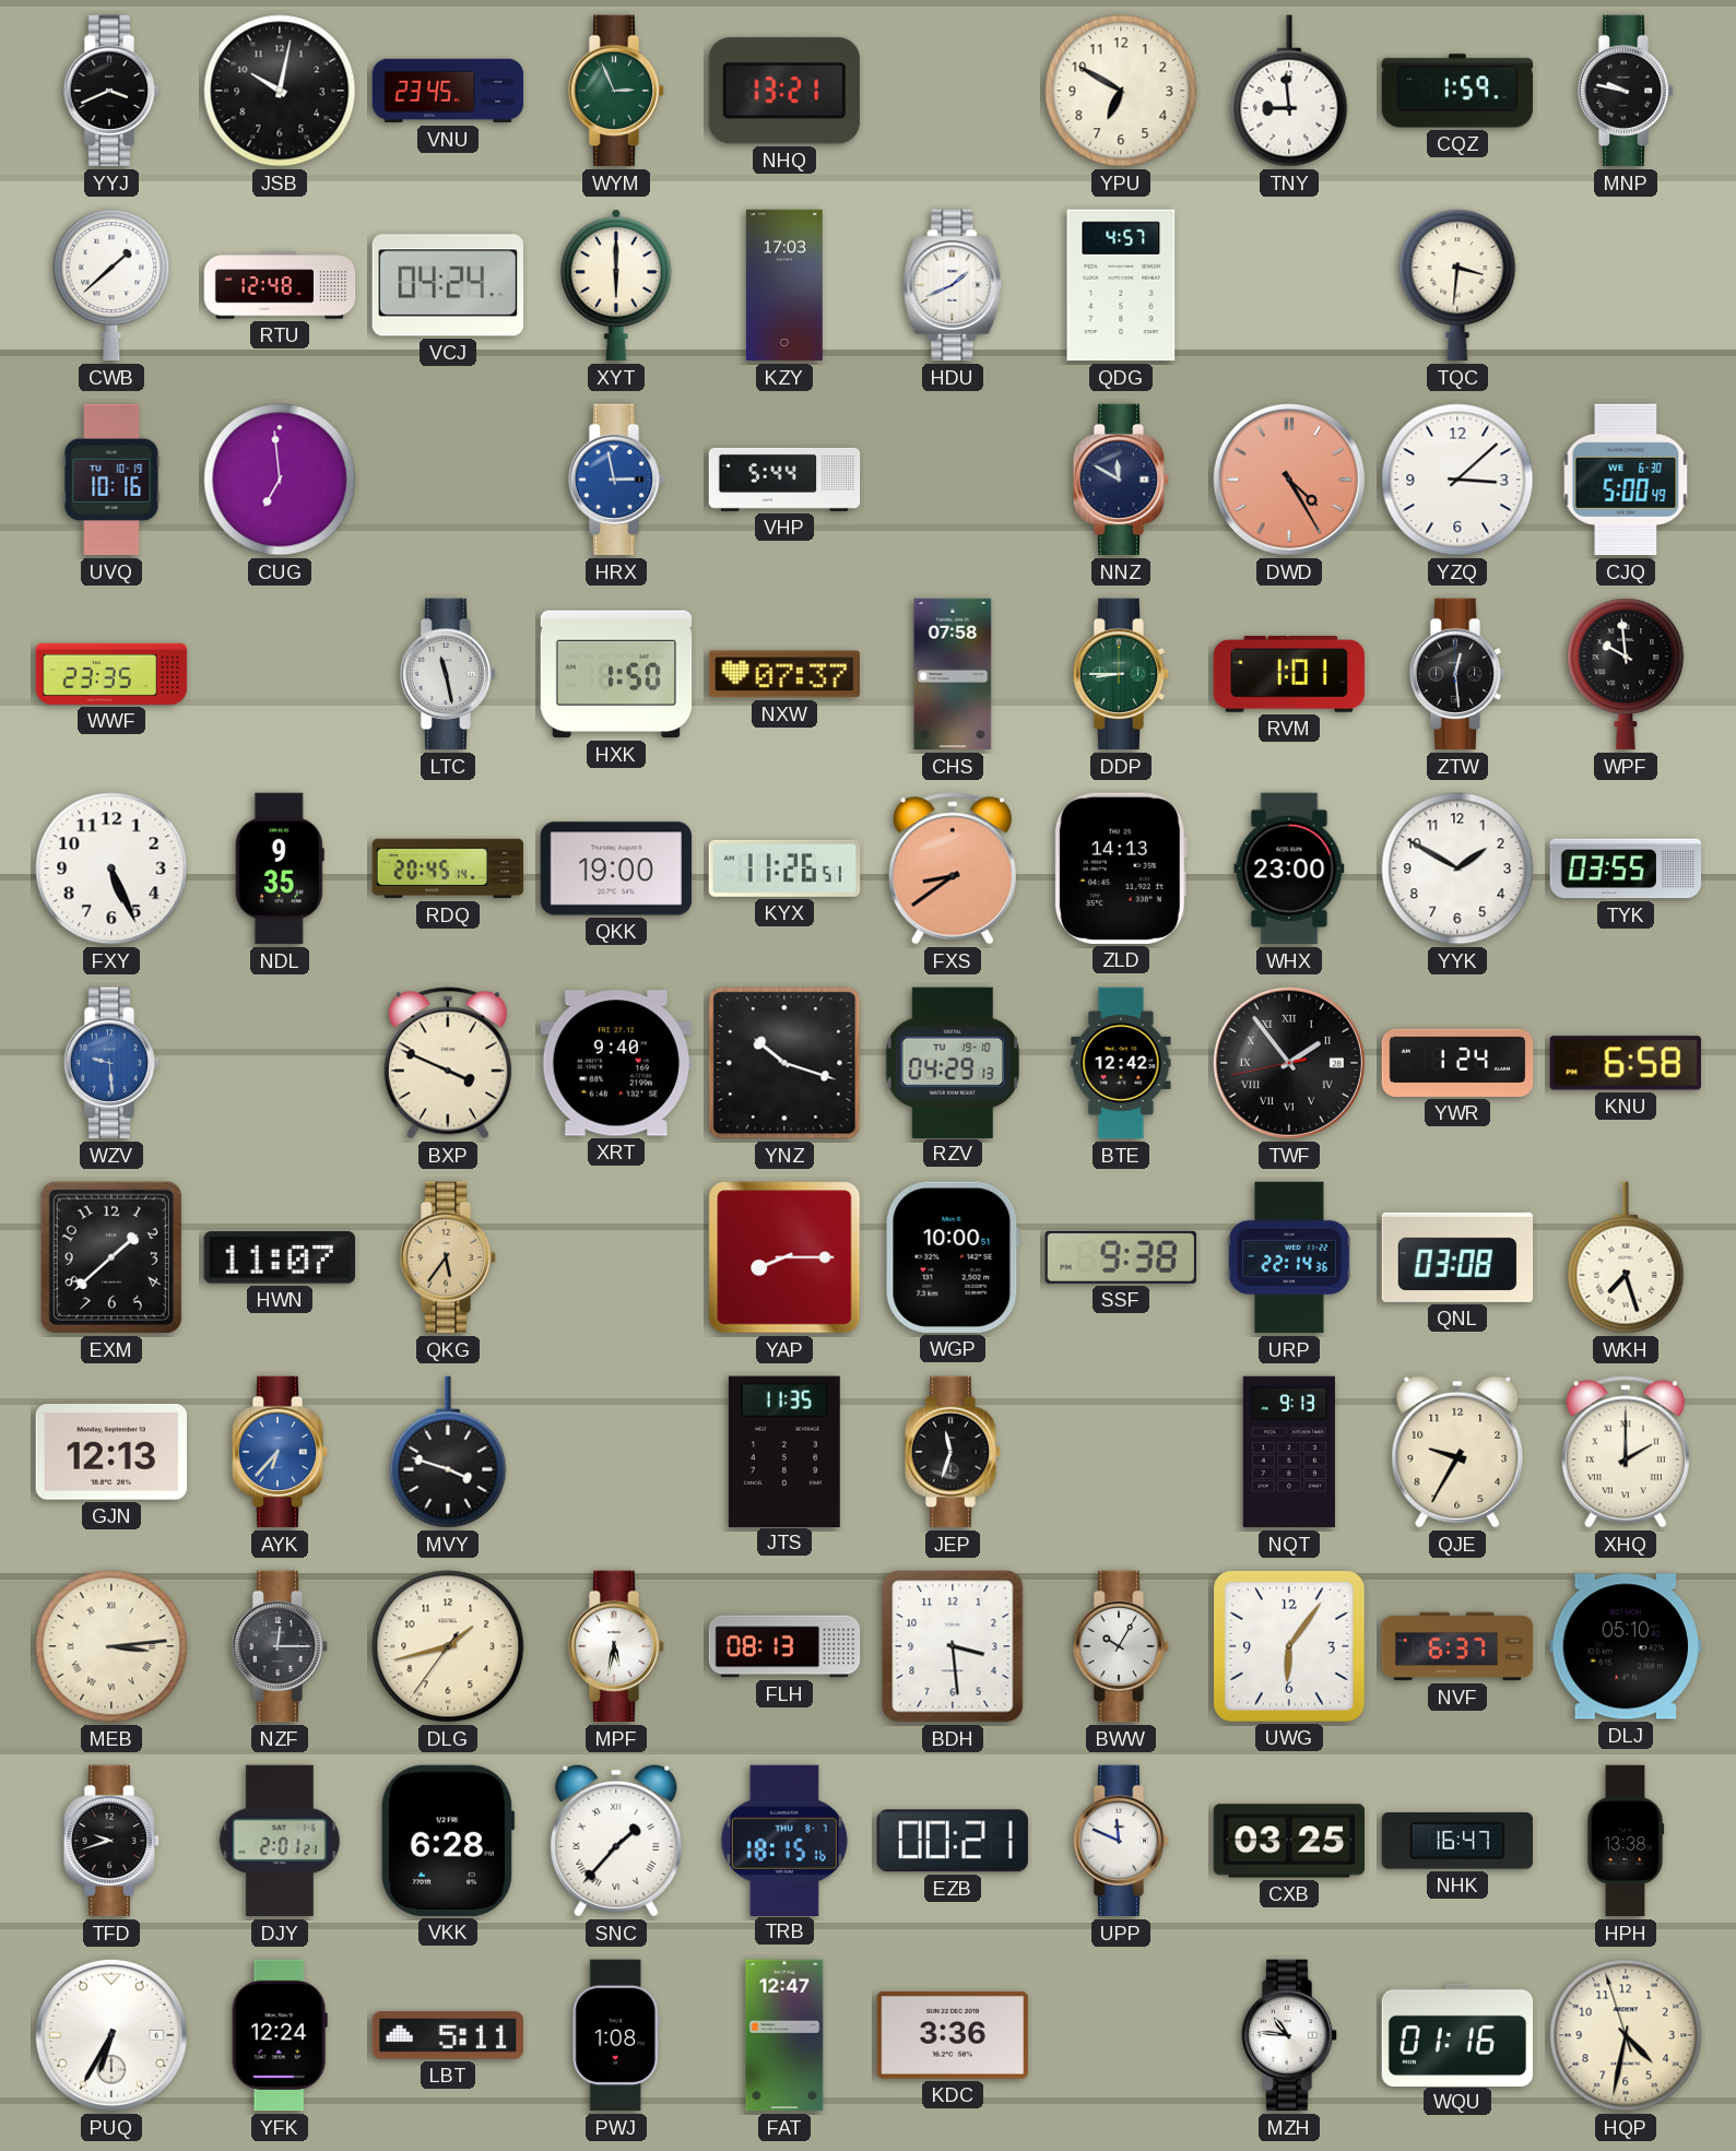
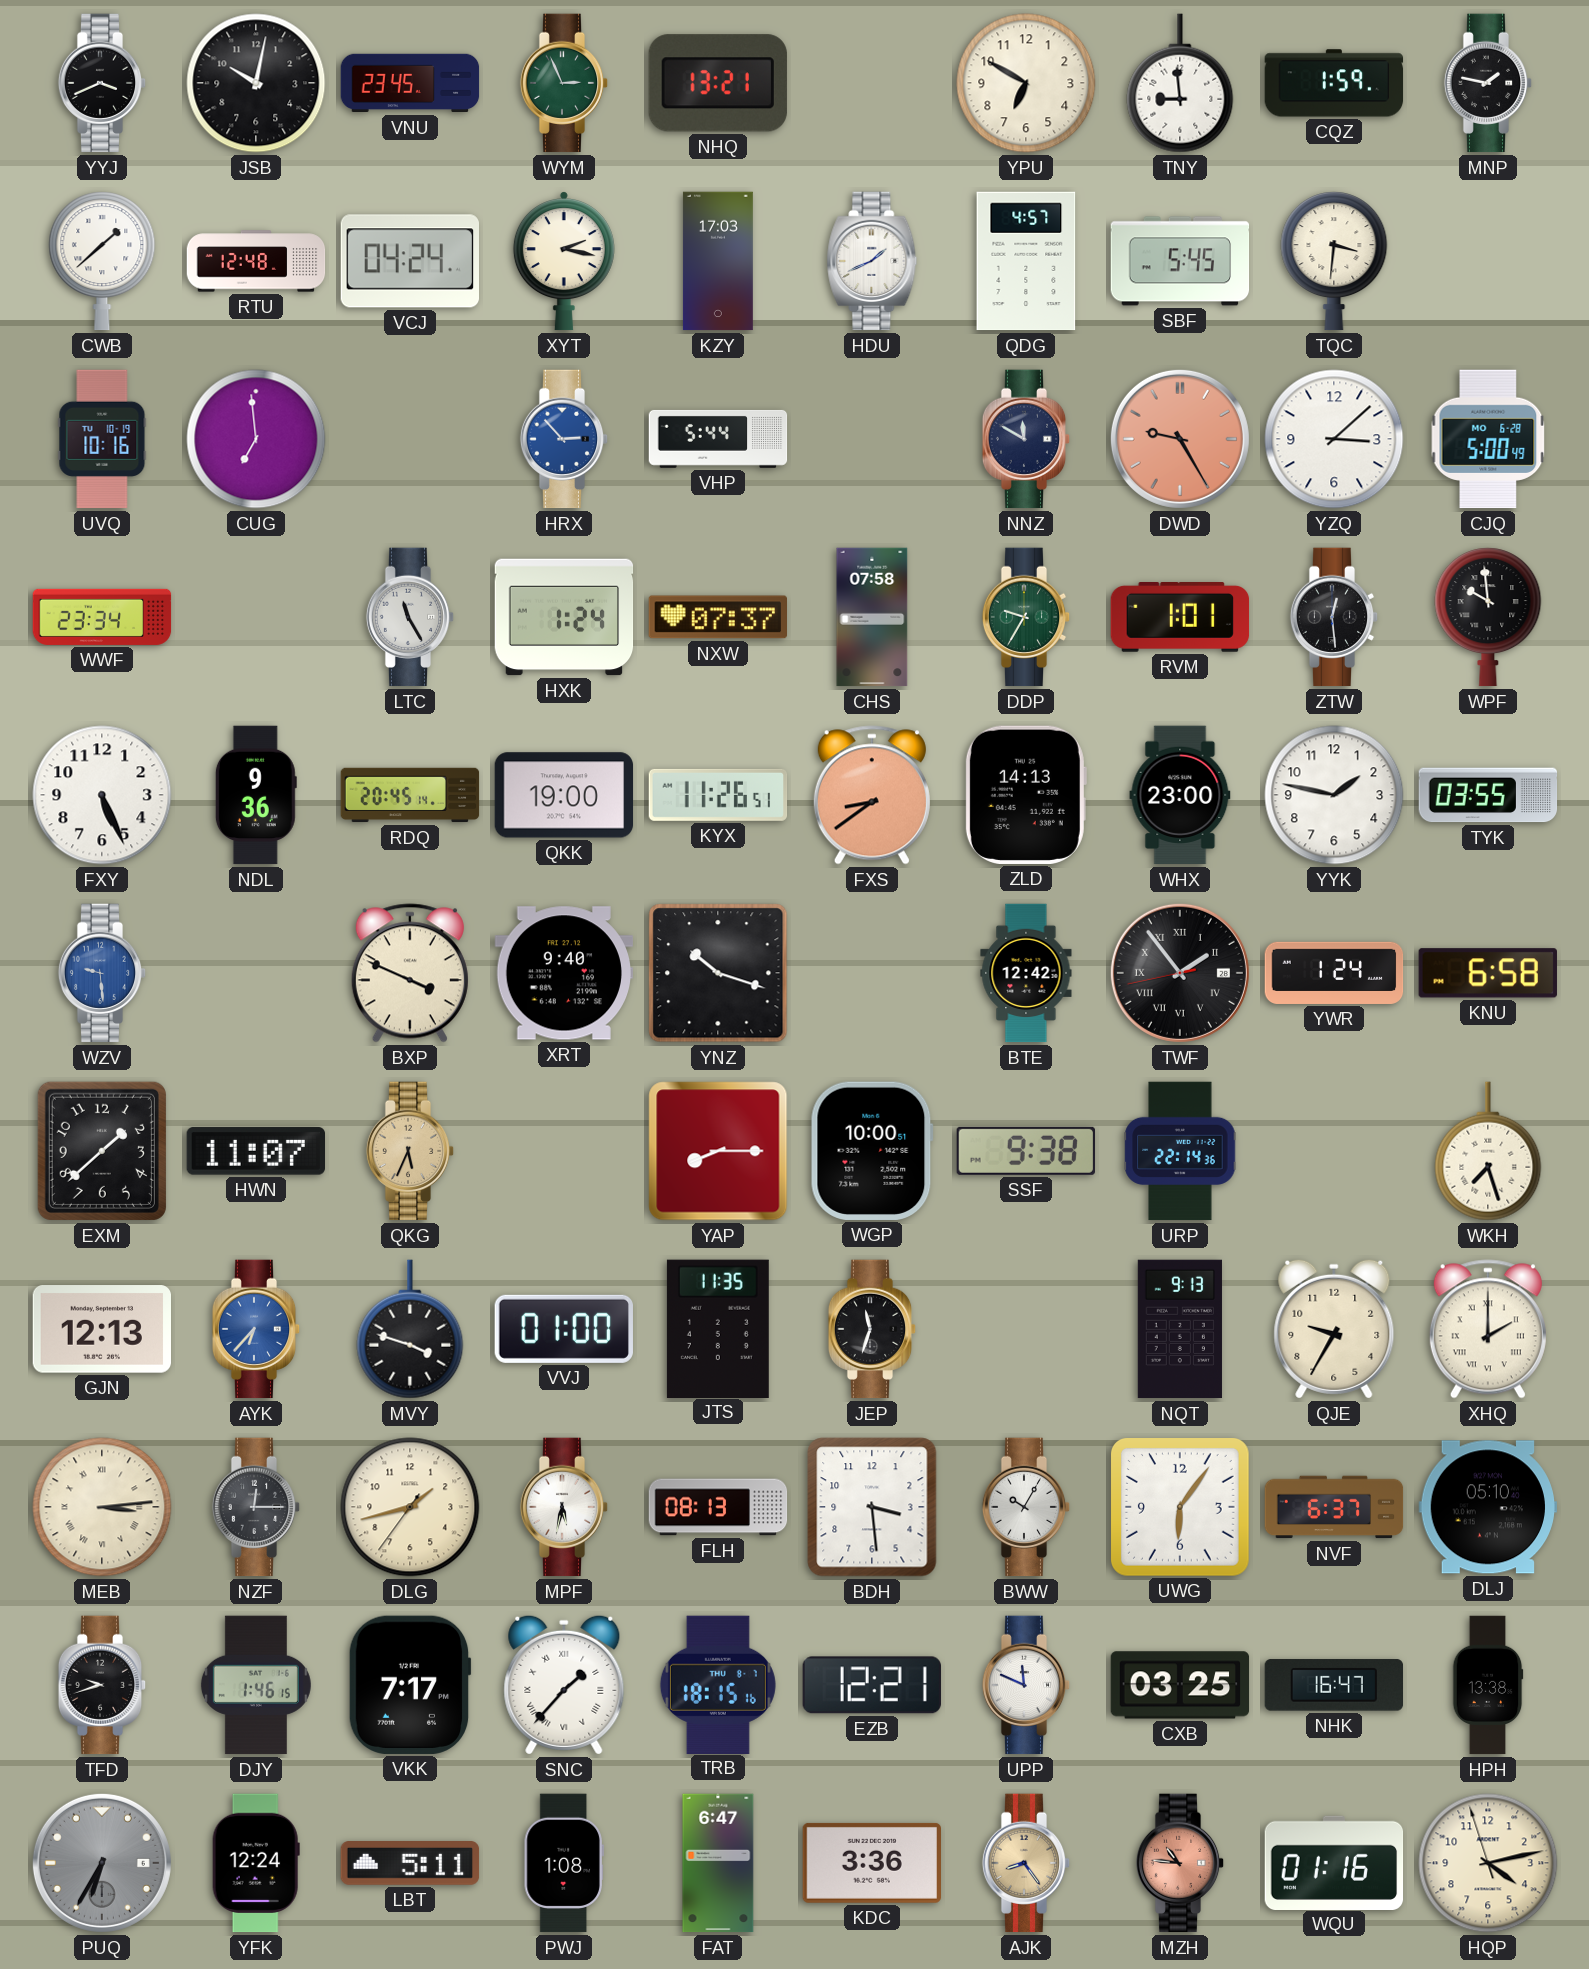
MNP: 9:47 -> 1:47 (1488, 83)
XYT: 6:00 -> 2:17 (564, 261)
SBF: none -> 5:45 (1180, 261)
HRX: 2:58 -> 2:53 (564, 439)
DWD: 4:25 -> 9:25 (1180, 439)
CJQ date: WE 6-30 -> MO 6-28 (1488, 439)
WWF: 23:35 -> 23:34 (102, 617)
LTC: 11:28 -> 11:25 (410, 617)
HXK: 1:50 -> 1:24 (564, 617)
DDP: 8:45 -> 9:35 (1026, 617)
NDL: 9:35 -> 9:36 (256, 795)
YYK: 1:50 -> 1:47 (1334, 795)
RZV: 04:29 -> none (953, 1062)
QKG: 5:36 -> 5:34 (410, 1151)
QNL: 03:08 -> none (1457, 1257)
VVJ: none -> 01:00 (564, 1329)
DJY: 2:01 -> 1:46 (256, 1685)
VKK: 6:28 -> 7:17 (410, 1685)
EZB: 00:21 -> 12:21 (872, 1685)
PUQ dial: white -> grey (102, 1863)
FAT: 12:47 -> 6:47 (718, 1863)
AJK: none -> 8:24 (1026, 1863)
MZH dial: white -> salmon (1180, 1863)
HQP: 4:31 -> 4:12 (1488, 1863)
